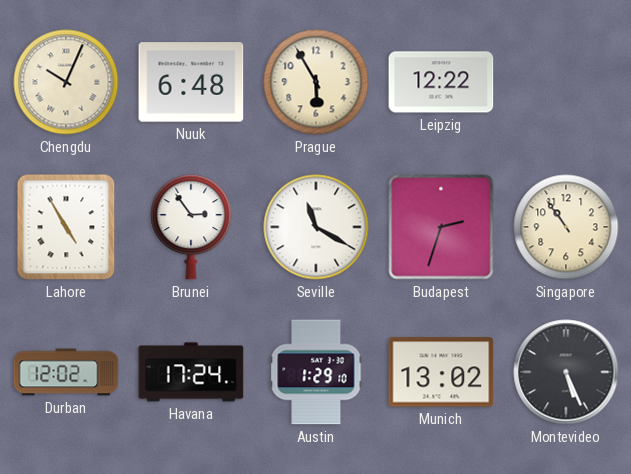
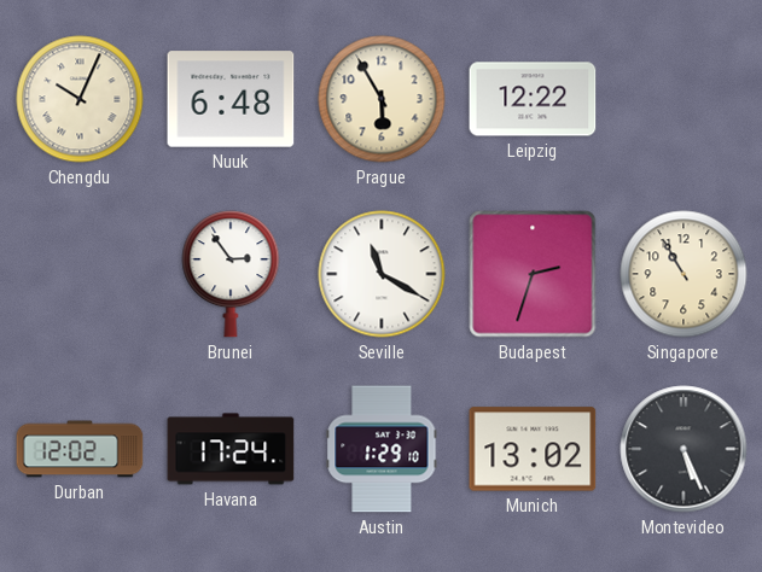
Lahore: 4:55 -> none (66, 227)
Singapore: 10:54 -> 10:55 (684, 274)
